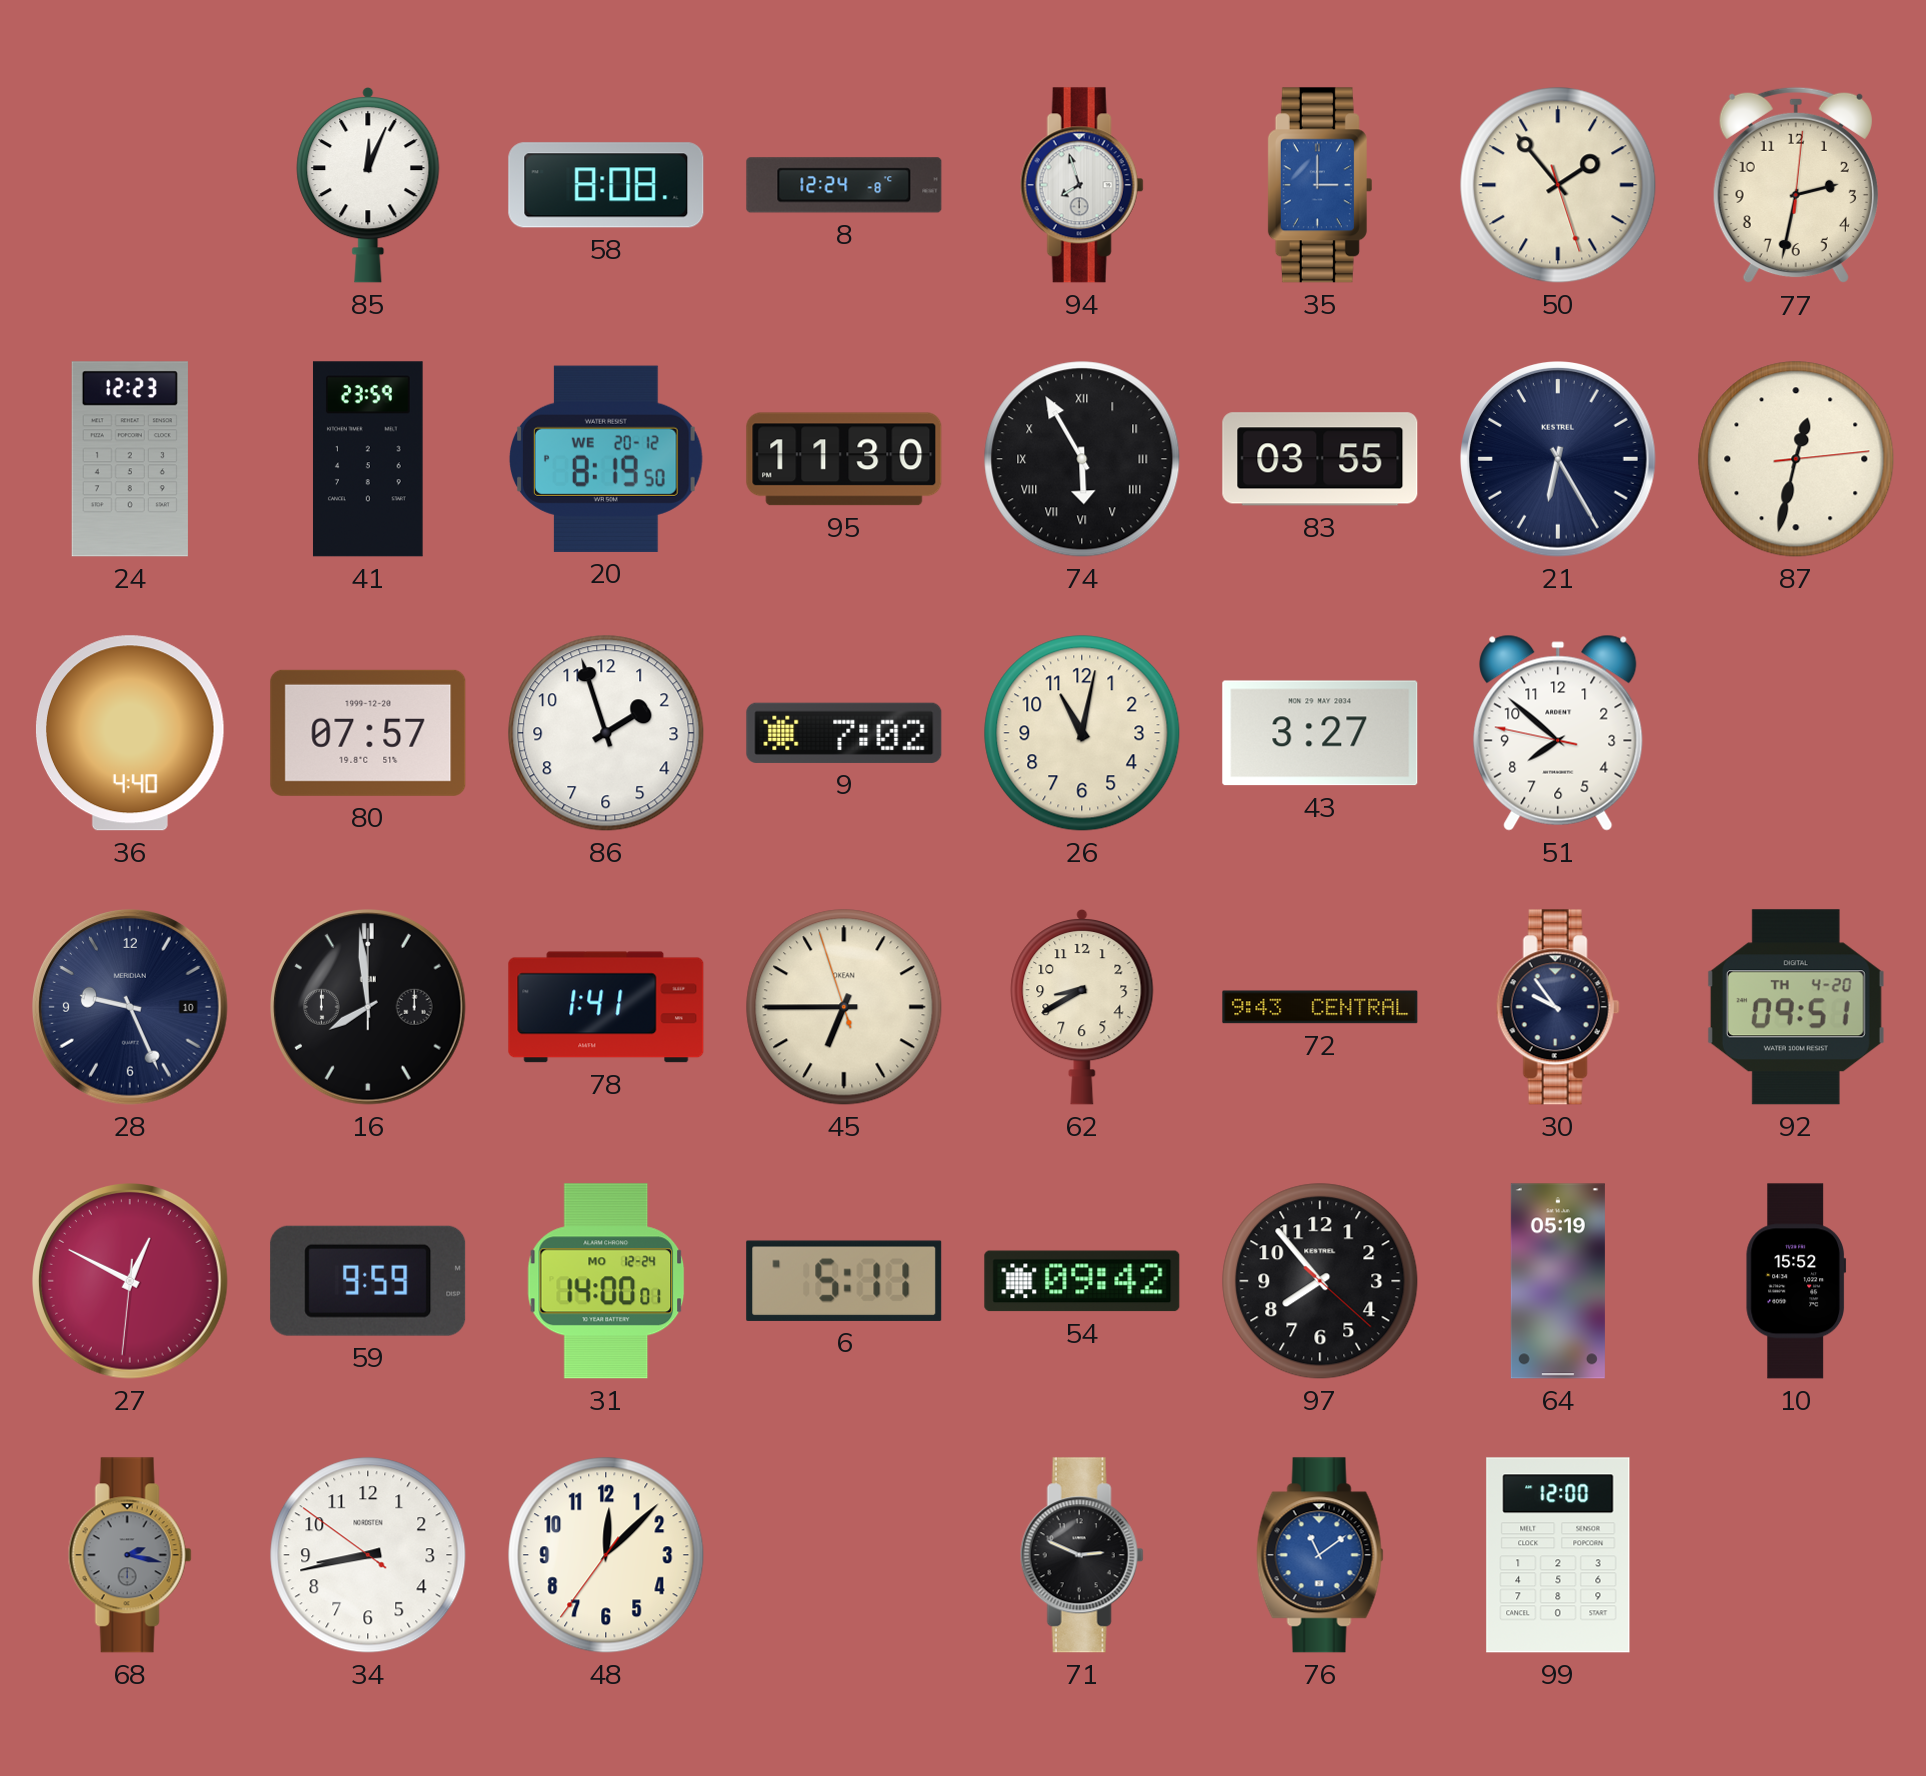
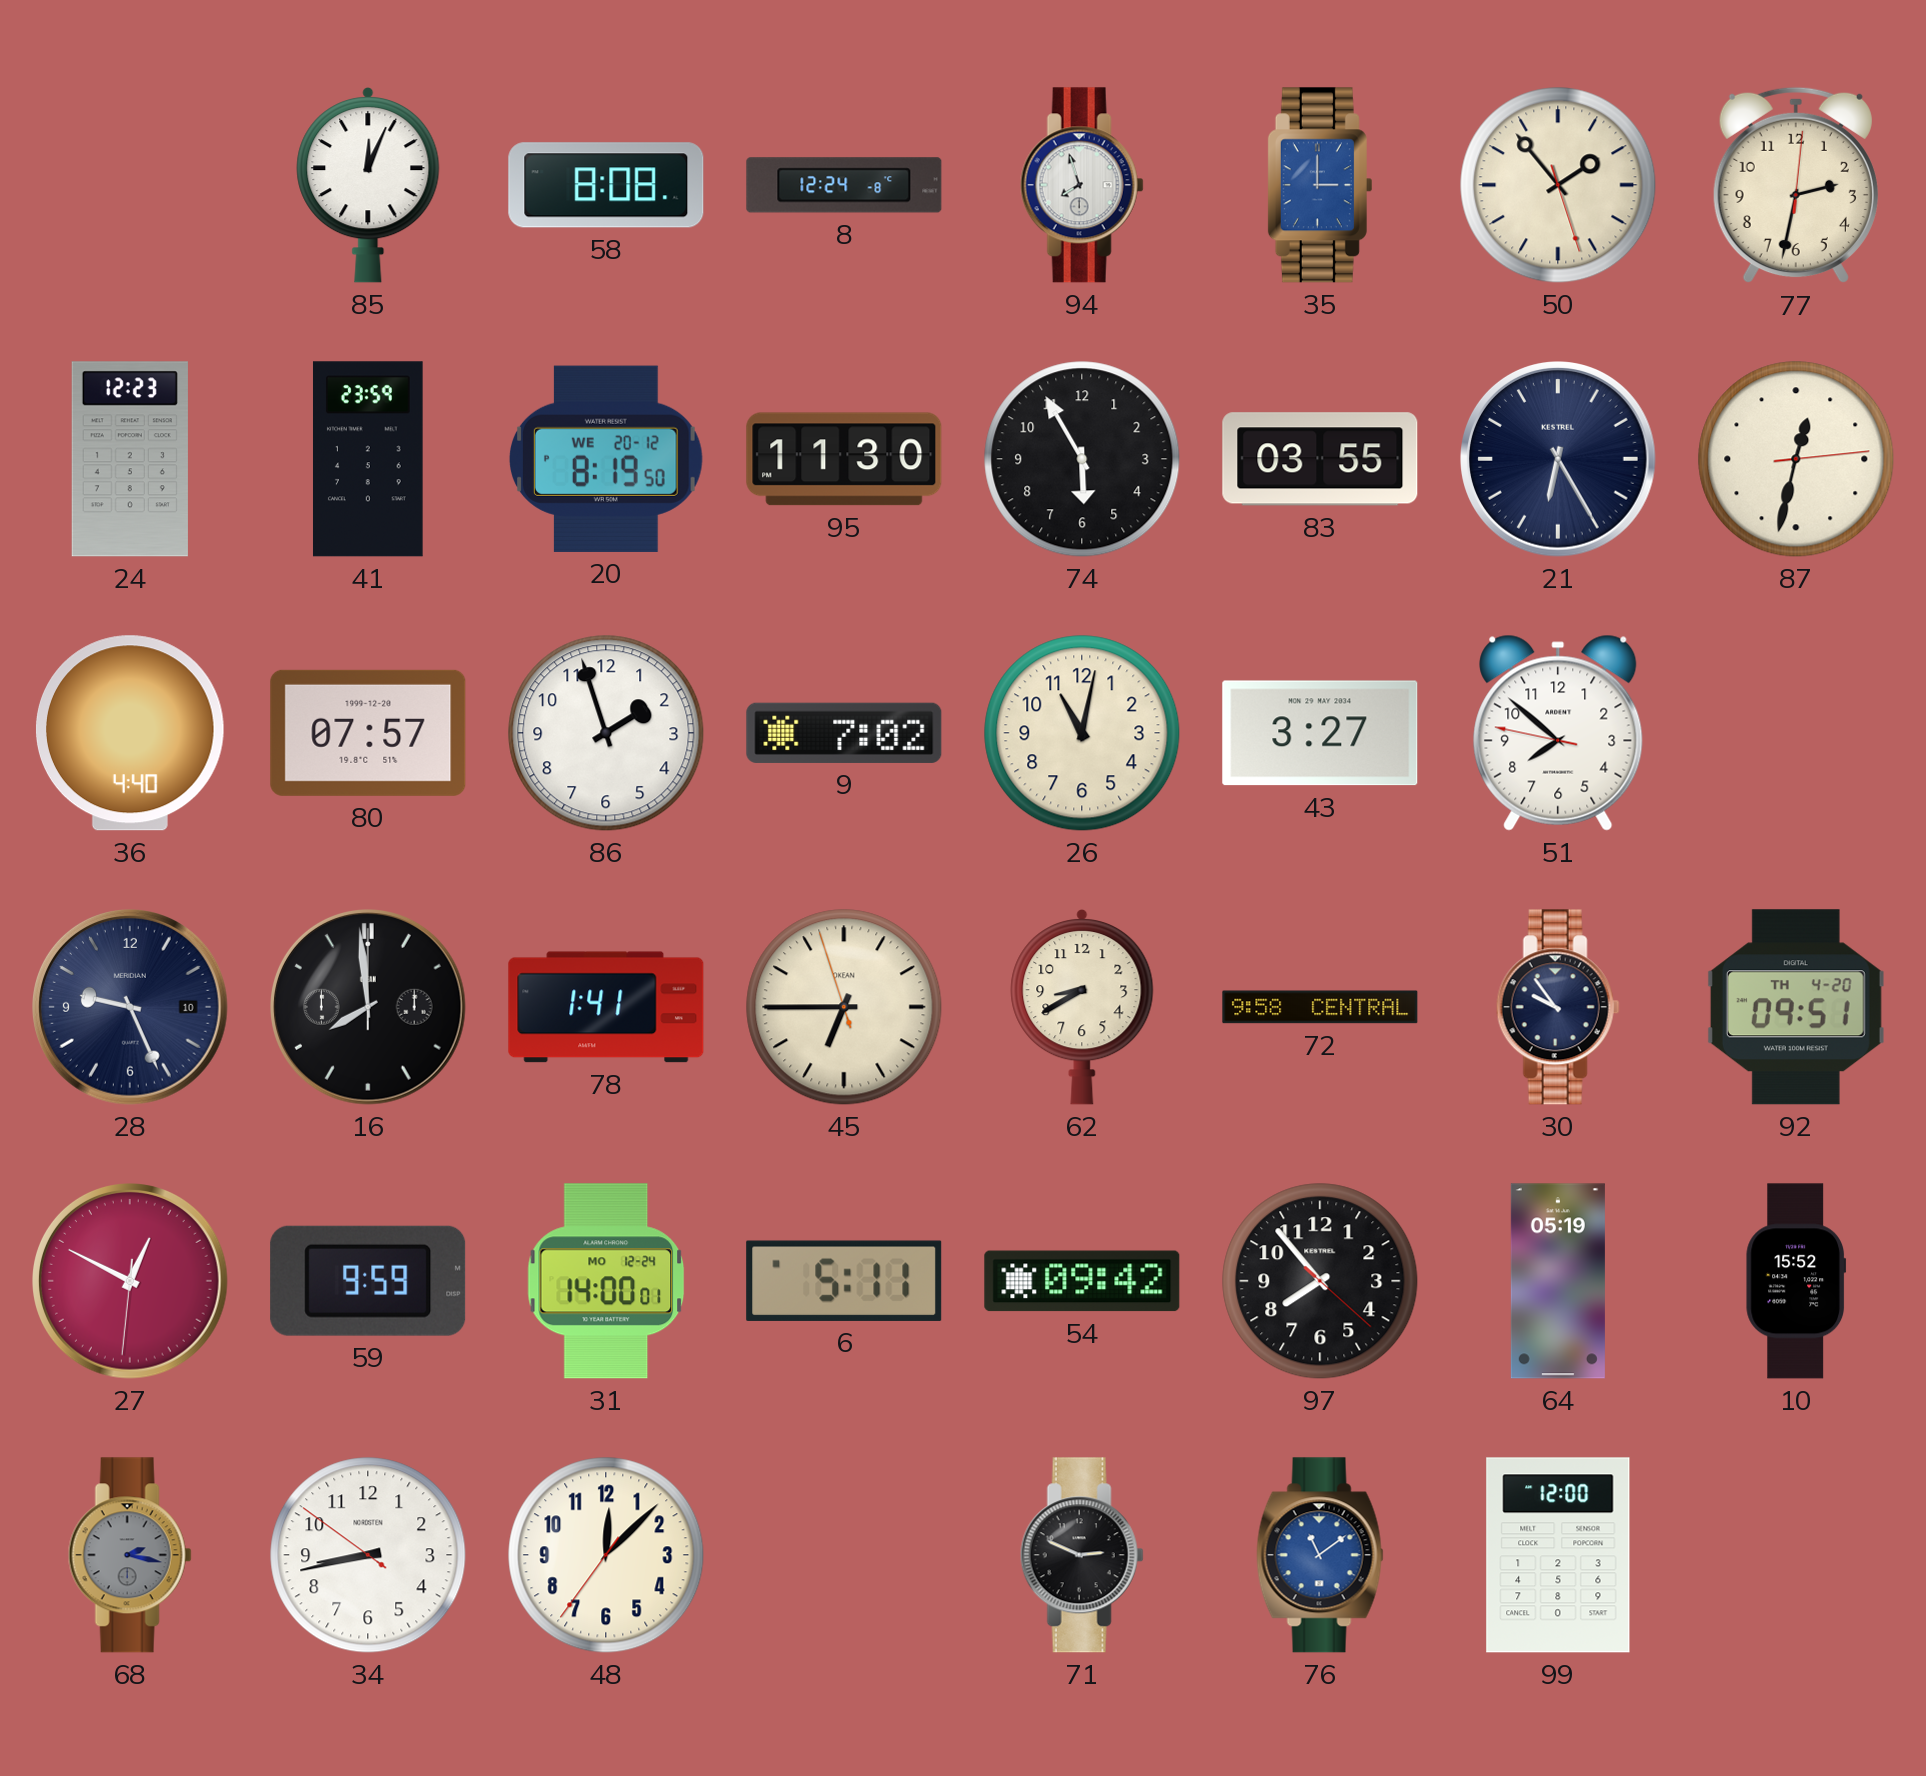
74 numerals: Roman -> Arabic (1082, 459)
72: 9:43 -> 9:58 (1320, 1007)
